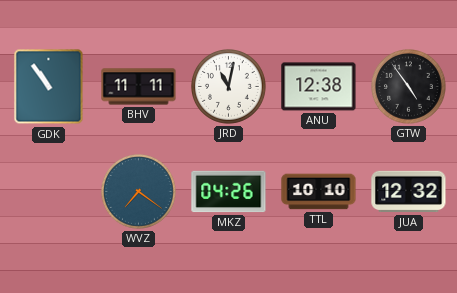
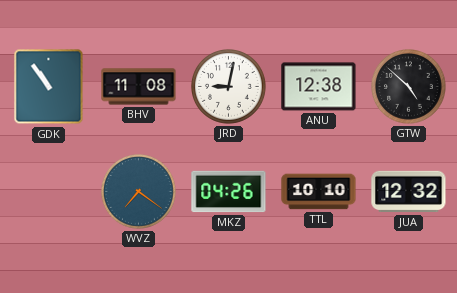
BHV: 11:11 -> 11:08 (139, 87)
JRD: 11:02 -> 9:02 (229, 87)
GTW: 4:54 -> 4:52 (409, 87)
